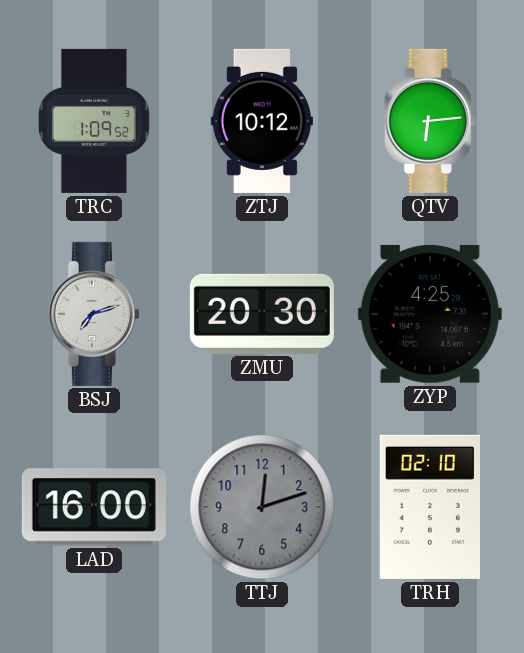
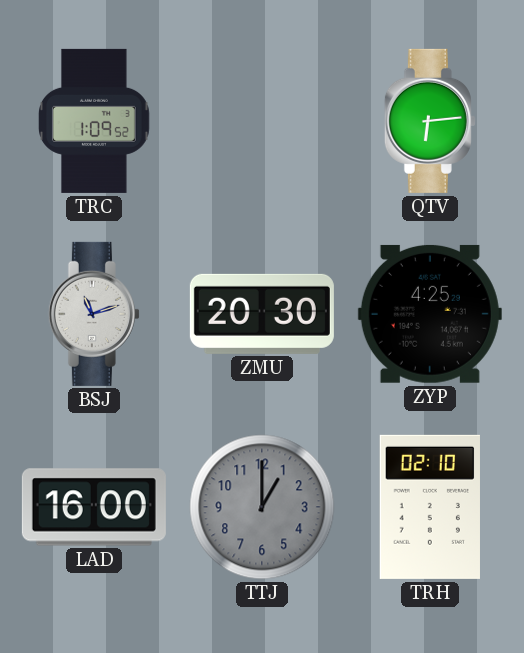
ZTJ: 10:12 -> none (262, 121)
BSJ: 7:12 -> 11:12 (94, 314)
TTJ: 12:12 -> 1:00 (262, 507)
